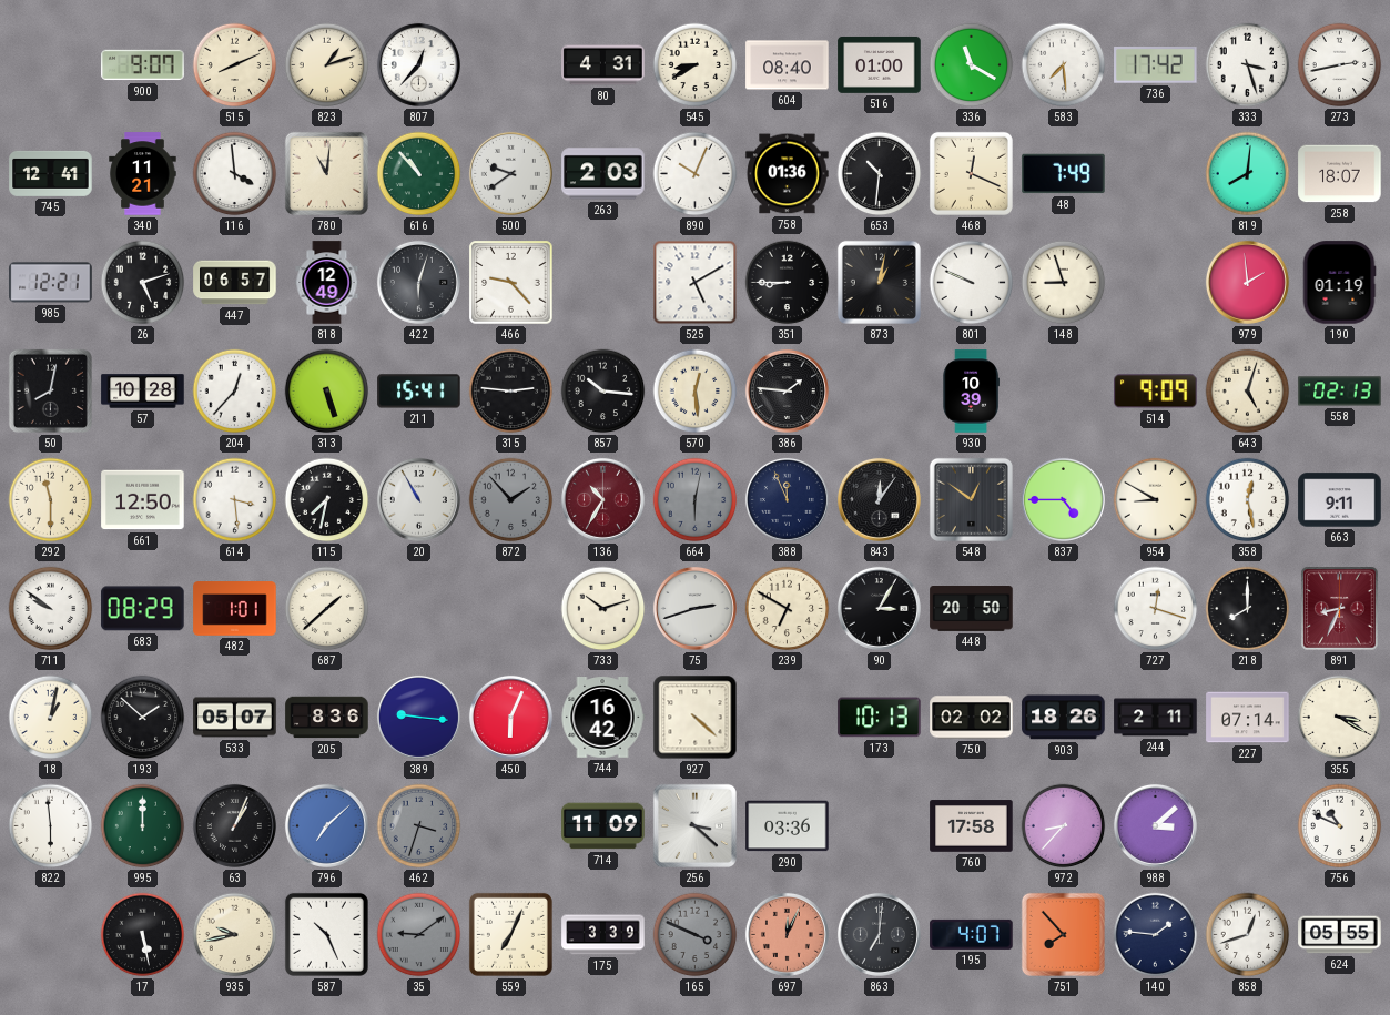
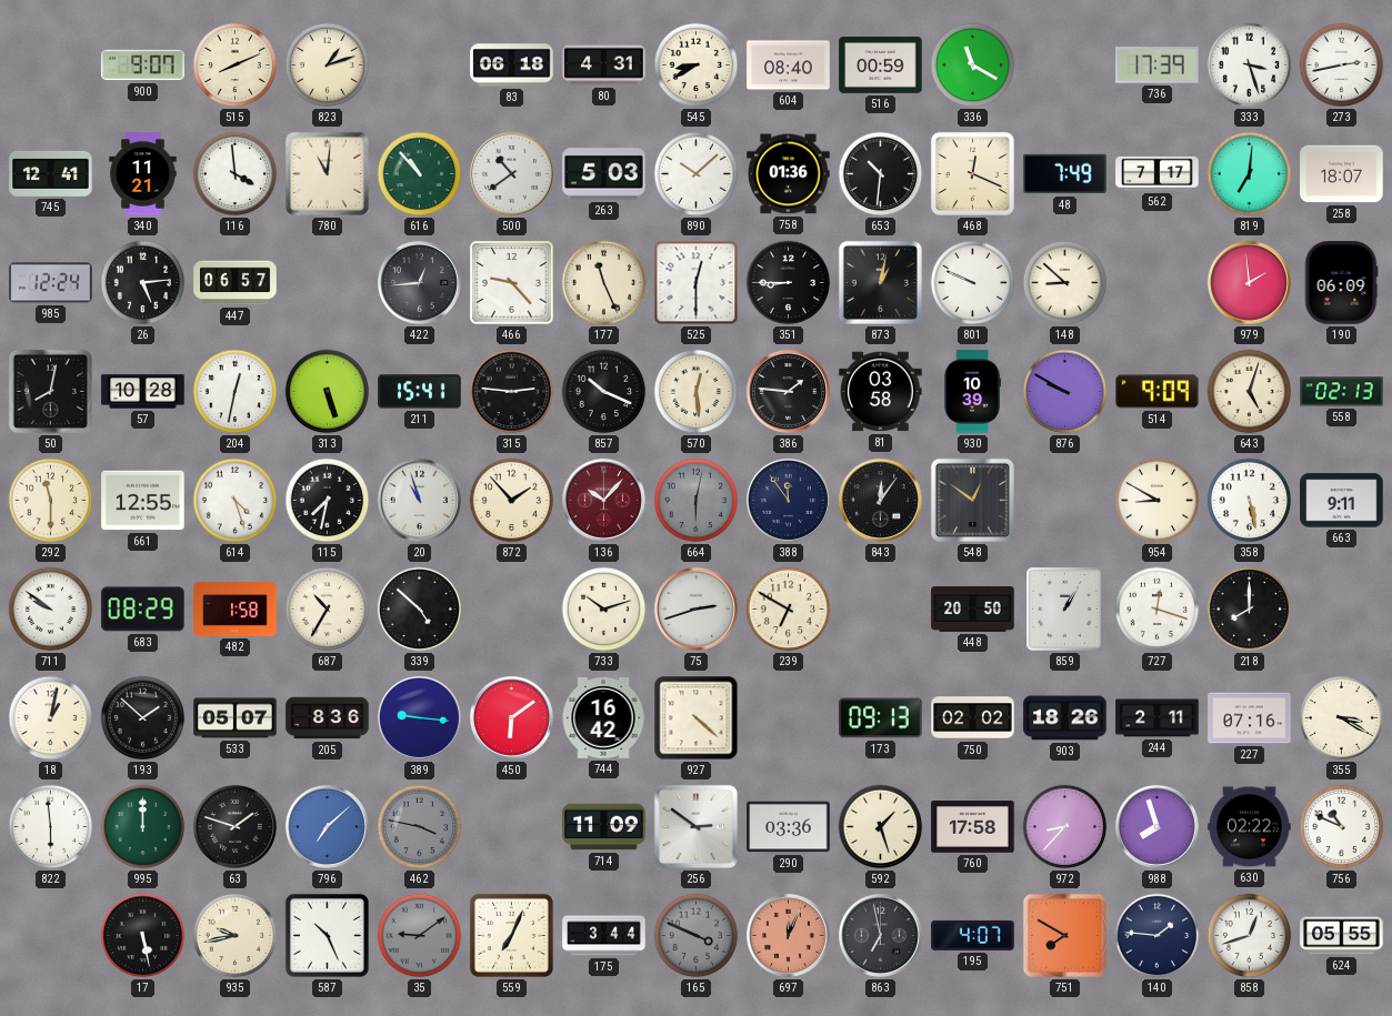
807: 12:37 -> none (418, 64)
83: none -> 06:18 (512, 66)
516: 01:00 -> 00:59 (881, 64)
583: 7:29 -> none (1064, 65)
736: 17:42 -> 17:39 (1158, 66)
500: 9:39 -> 10:39 (511, 173)
263: 2:03 -> 5:03 (604, 174)
890: 10:04 -> 10:08 (697, 174)
562: none -> 7:17 (1158, 173)
819: 8:01 -> 7:01 (1250, 174)
985: 12:21 -> 12:24 (51, 283)
26: 5:12 -> 5:14 (143, 283)
818: 12:49 -> none (327, 283)
422: 6:03 -> 12:44 (419, 282)
177: none -> 11:26 (604, 283)
525: 5:10 -> 12:30 (697, 283)
148: 8:57 -> 8:52 (1065, 283)
190: 01:19 -> 06:09 (1341, 283)
204: 12:37 -> 12:32 (236, 392)
857: 10:16 -> 10:19 (604, 392)
81: none -> 03:58 (881, 392)
876: none -> 9:50 (1065, 392)
661: 12:50 -> 12:55 (143, 501)
614: 3:29 -> 4:27 (236, 501)
20: 10:55 -> 10:57 (419, 500)
872 dial: grey -> cream (512, 501)
136: 10:35 -> 10:07 (603, 500)
388: 11:56 -> 11:54 (788, 500)
837: 4:45 -> none (1063, 499)
358: 12:28 -> 5:28 (1250, 501)
482: 1:01 -> 1:58 (236, 610)
687: 1:38 -> 10:35 (328, 610)
339: none -> 4:52 (420, 610)
90: 3:05 -> none (879, 608)
859: none -> 1:05 (1065, 610)
891: 8:34 -> none (1340, 609)
450: 6:04 -> 6:09 (511, 717)
173: 10:13 -> 09:13 (881, 718)
227: 07:14 -> 07:16 (1250, 718)
63: 1:04 -> 1:48 (234, 826)
462: 3:33 -> 3:47 (420, 827)
256: 3:22 -> 2:51 (695, 826)
592: none -> 1:27 (881, 827)
988: 3:08 -> 7:57 (1156, 826)
630: none -> 02:22 (1250, 827)
175: 3:39 -> 3:44 (604, 936)
863: 7:01 -> 6:58 (880, 935)
751: 7:53 -> 7:50 (1064, 935)
